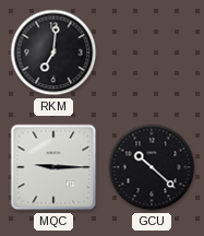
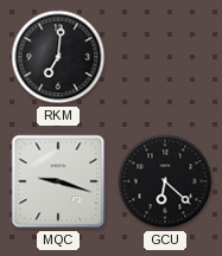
MQC: 9:15 -> 9:18 (58, 181)
GCU: 10:22 -> 6:22 (165, 181)
